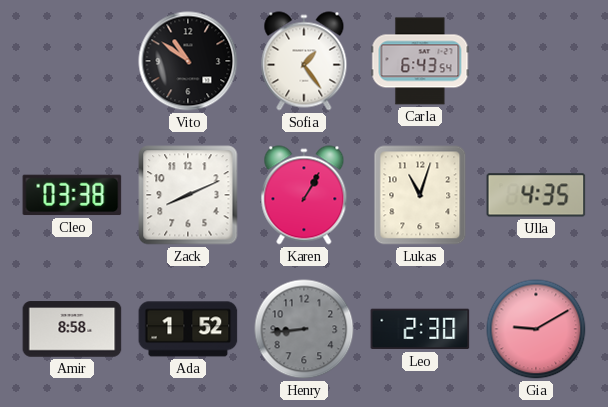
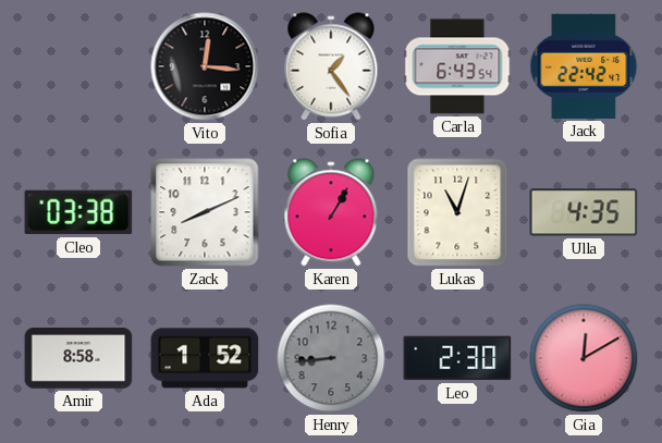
Vito: 10:51 -> 12:16 (205, 66)
Jack: none -> 22:42 (584, 66)
Gia: 9:10 -> 12:10 (584, 358)
